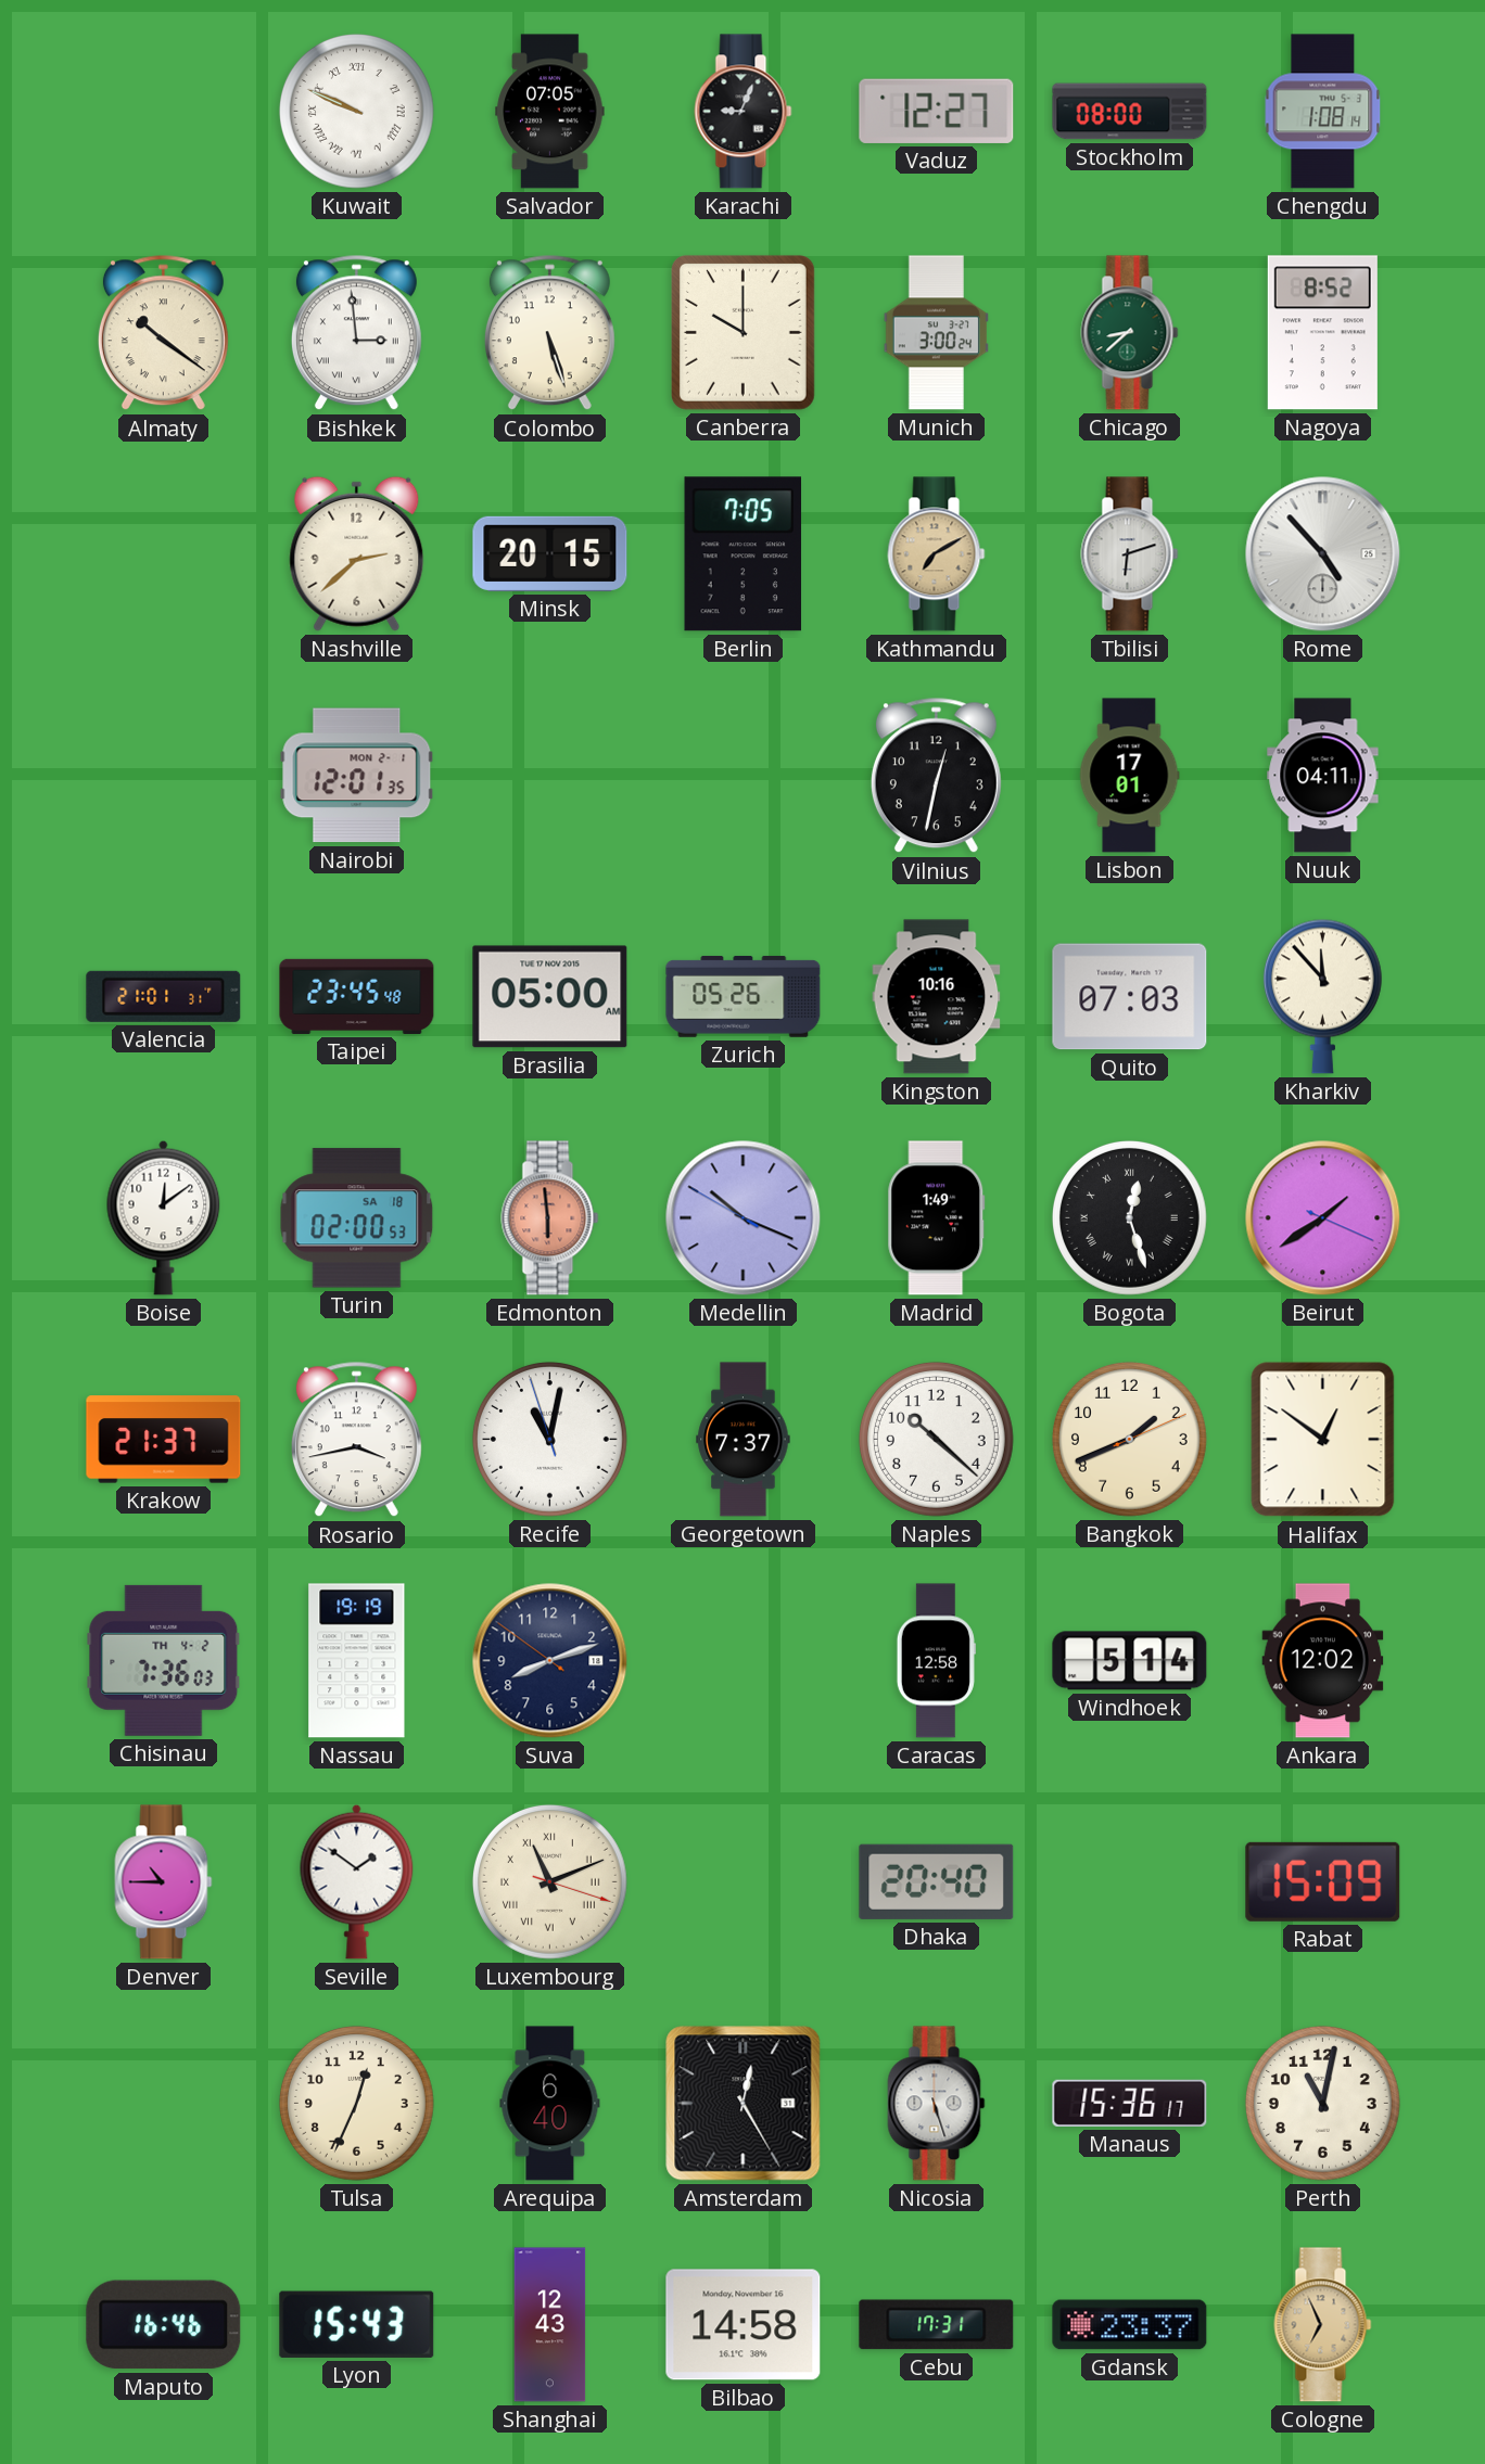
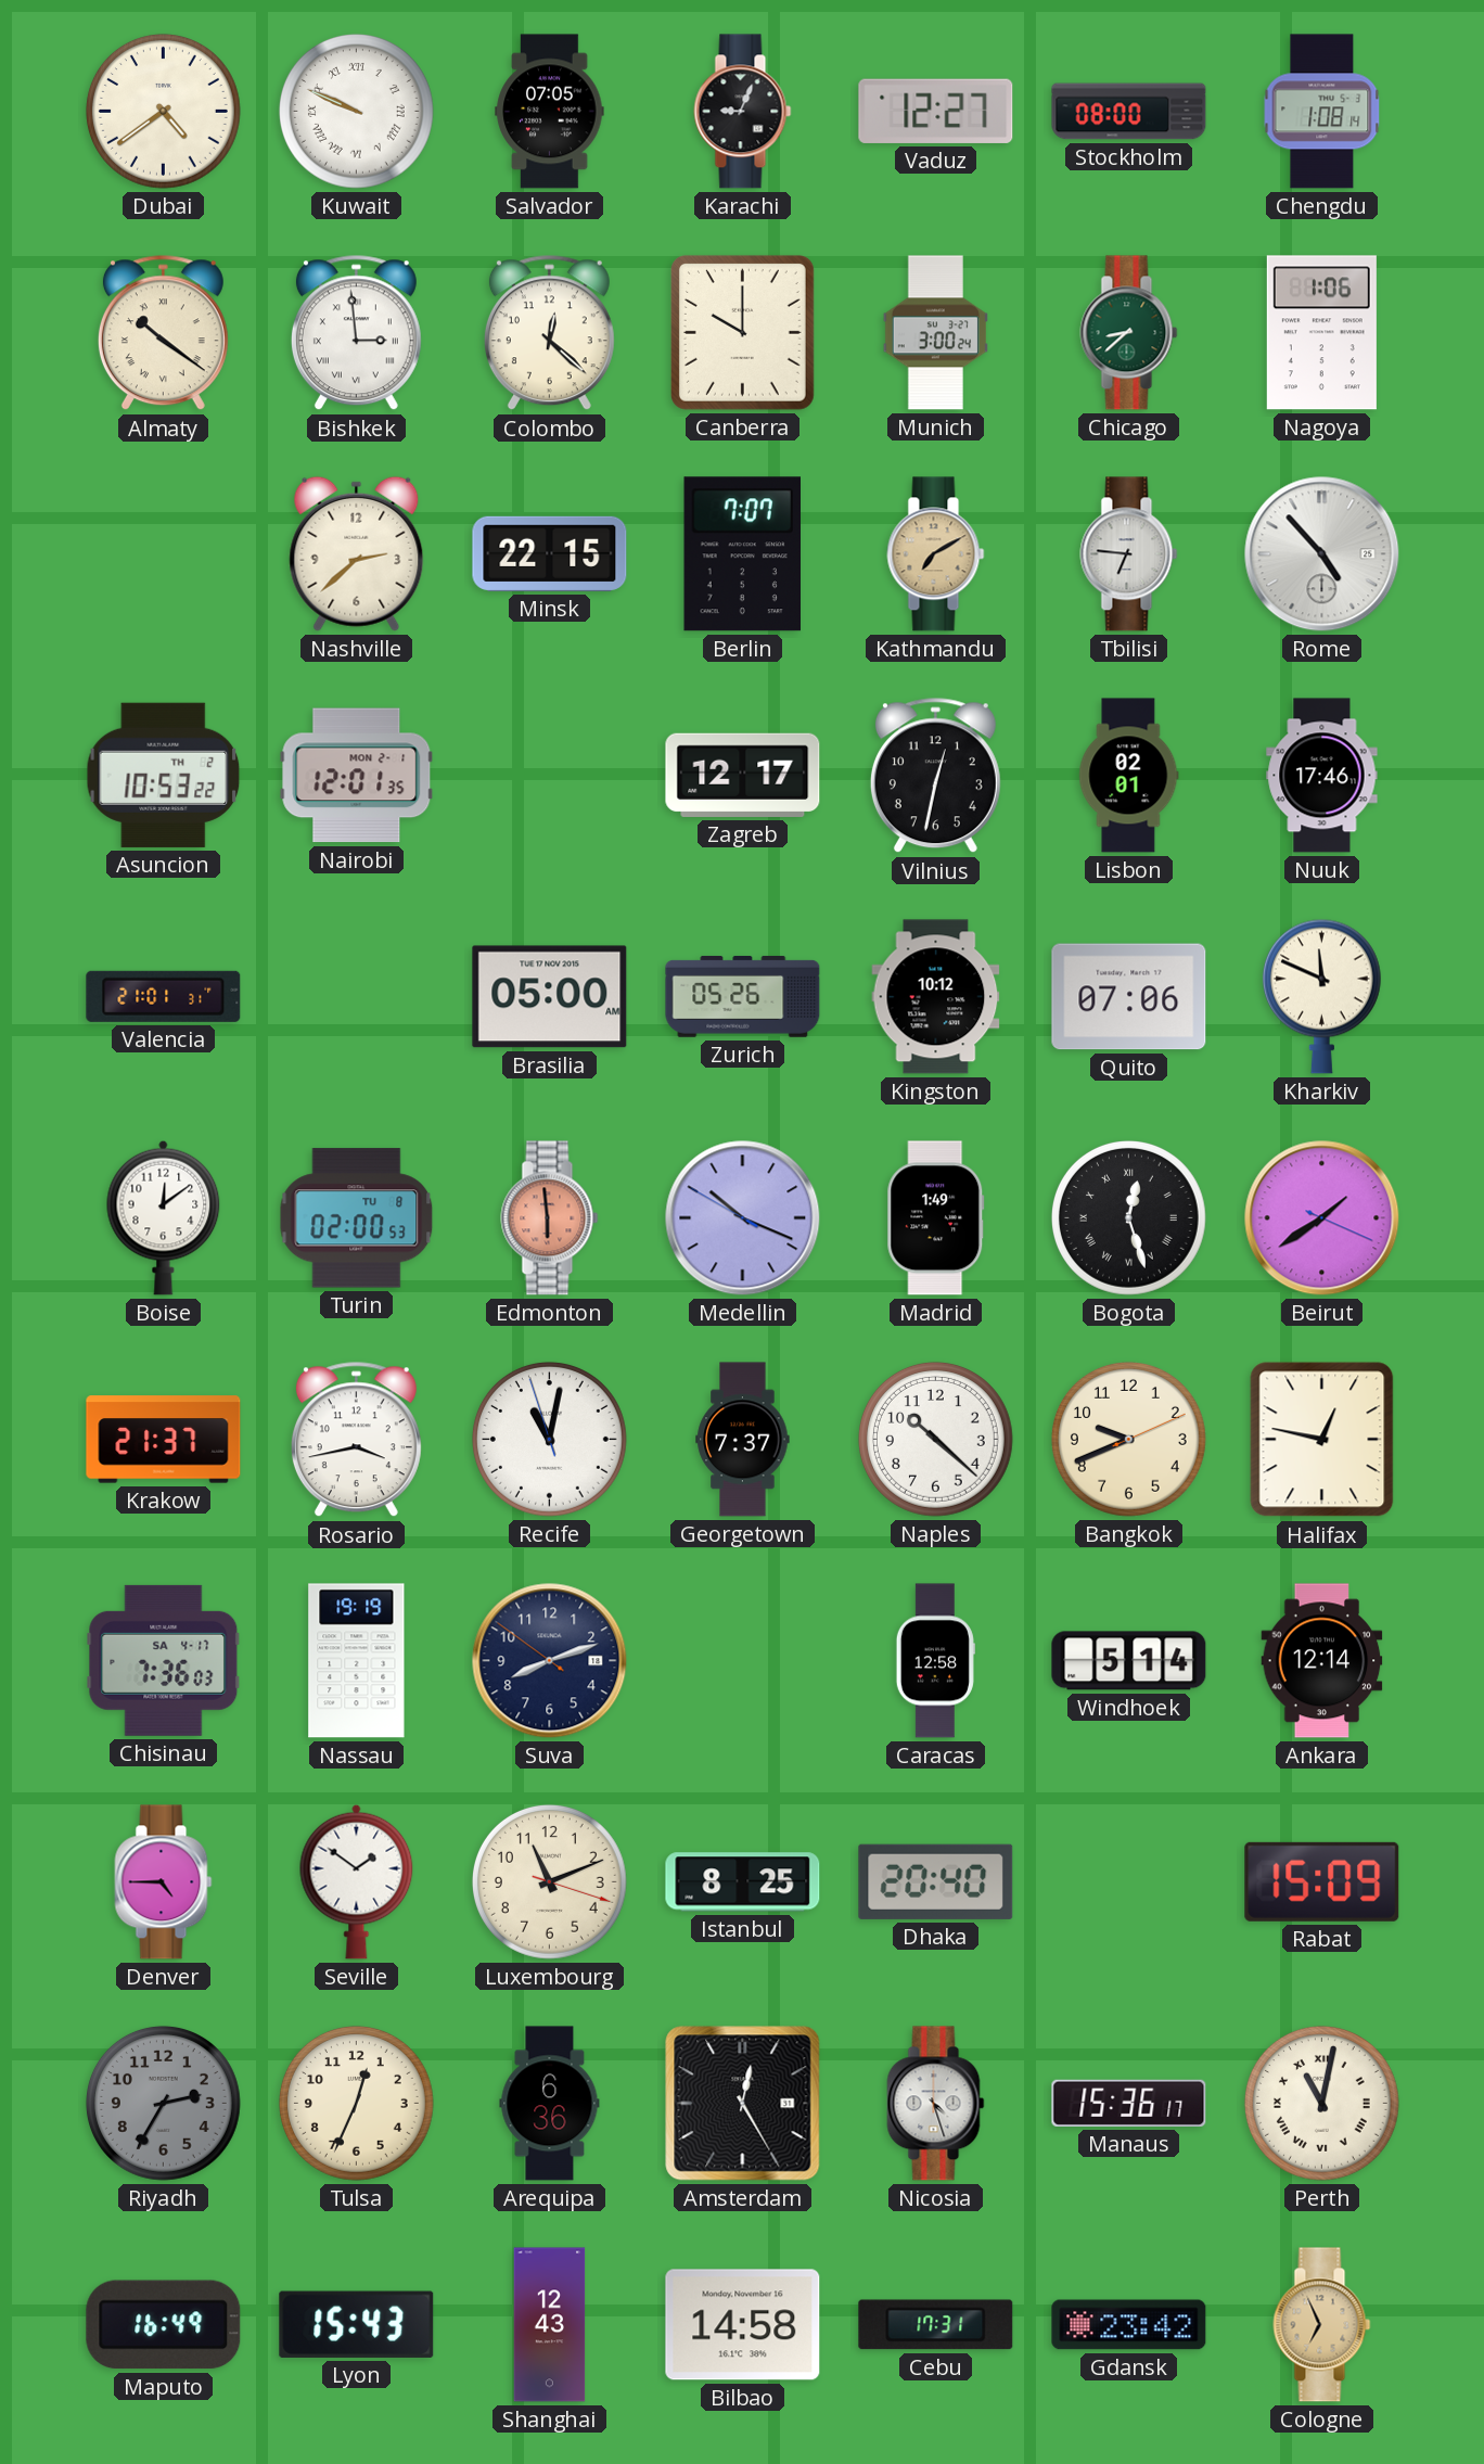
Dubai: none -> 4:39 (163, 111)
Colombo: 5:27 -> 12:22 (549, 333)
Nagoya: 8:52 -> 1:06 (1321, 333)
Minsk: 20:15 -> 22:15 (550, 553)
Berlin: 7:05 -> 7:07 (742, 554)
Tbilisi: 6:12 -> 6:46 (1129, 554)
Asuncion: none -> 10:53 (164, 775)
Zagreb: none -> 12:17 (743, 775)
Lisbon: 17:01 -> 02:01 (1129, 776)
Nuuk: 04:11 -> 17:46 (1322, 776)
Taipei: 23:45 -> none (357, 996)
Kingston: 10:16 -> 10:12 (936, 997)
Quito: 07:03 -> 07:06 (1129, 997)
Kharkiv: 11:53 -> 11:49 (1321, 996)
Turin date: SA 18 -> TU 8 (357, 1218)
Bangkok: 1:41 -> 9:41 (1128, 1439)
Halifax: 12:51 -> 12:47 (1322, 1440)
Chisinau date: TH 4-2 -> SA 4-17 (164, 1660)
Ankara: 12:02 -> 12:14 (1322, 1661)
Denver: 10:45 -> 4:45 (164, 1882)
Luxembourg numerals: Roman -> Arabic (549, 1881)
Istanbul: none -> 8:25 (743, 1882)
Riyadh: none -> 2:35 (163, 2103)
Arequipa: 6:40 -> 6:36 (550, 2104)
Nicosia: 5:27 -> 4:27 (936, 2104)
Perth numerals: Arabic -> Roman (1321, 2103)
Maputo: 16:46 -> 16:49 (164, 2325)
Gdansk: 23:37 -> 23:42 (1129, 2325)
